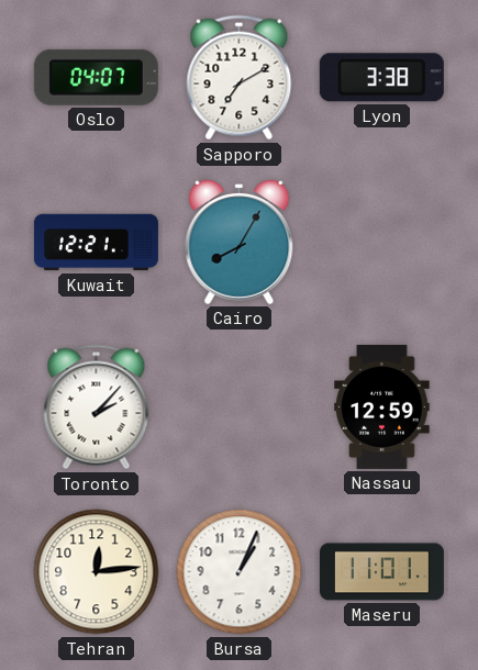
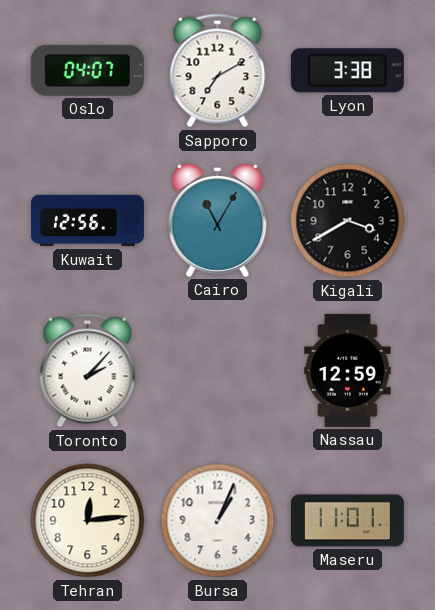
Kuwait: 12:21 -> 12:56 (87, 221)
Cairo: 8:05 -> 11:05 (218, 220)
Kigali: none -> 3:40 (348, 221)
